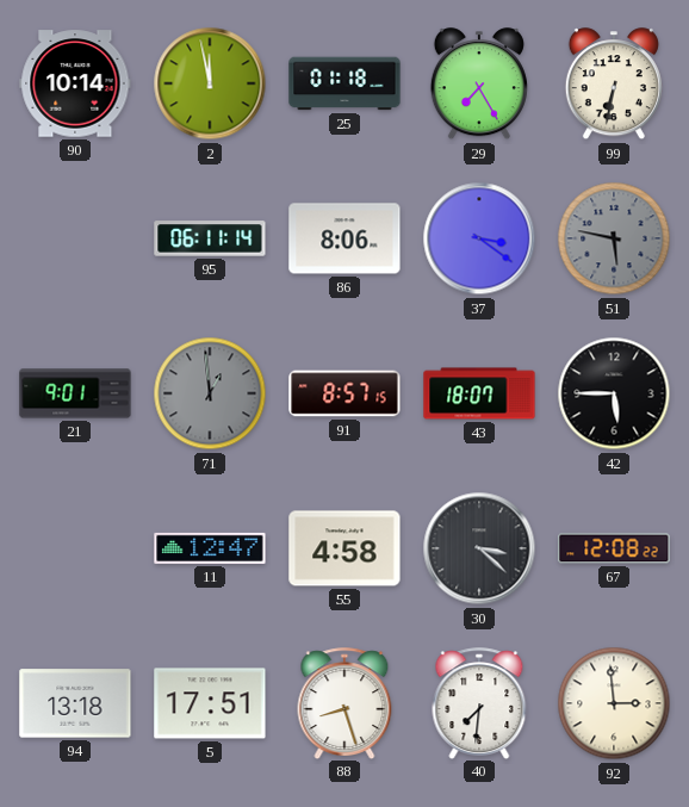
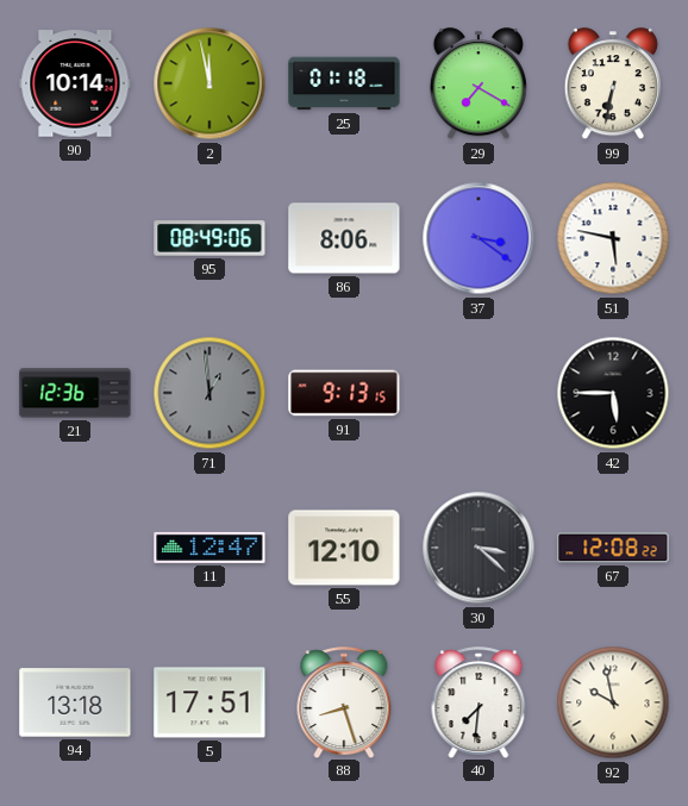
29: 7:25 -> 7:20 (479, 85)
95: 06:11 -> 08:49 (209, 238)
51 dial: grey -> white (613, 238)
21: 9:01 -> 12:36 (75, 393)
91: 8:57 -> 9:13 (344, 393)
43: 18:07 -> none (479, 393)
55: 4:58 -> 12:10 (344, 548)
92: 2:59 -> 9:58 (613, 702)
